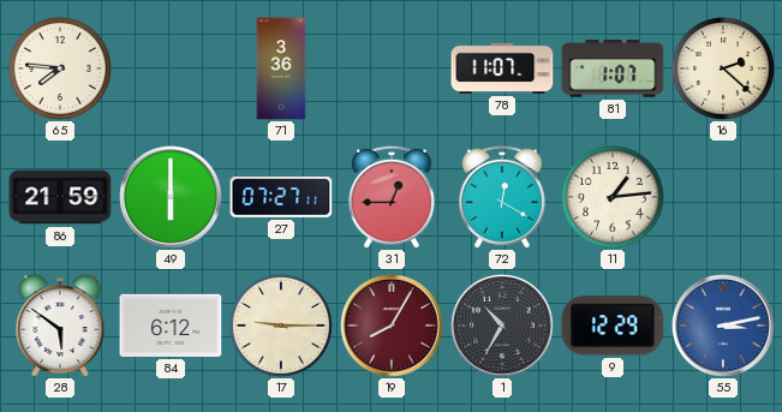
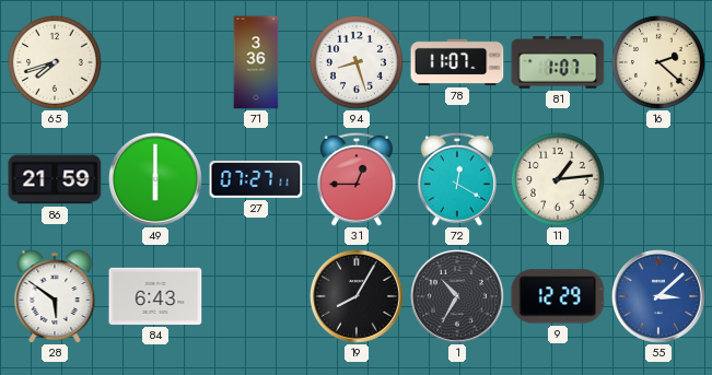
65: 7:46 -> 7:42 (55, 62)
94: none -> 8:27 (357, 62)
84: 6:12 -> 6:43 (155, 296)
17: 9:15 -> none (281, 326)
19 dial: burgundy -> black (358, 297)
55: 3:13 -> 3:08 (660, 297)
